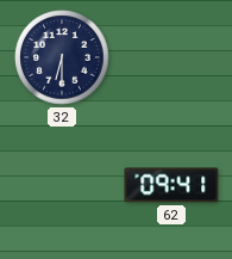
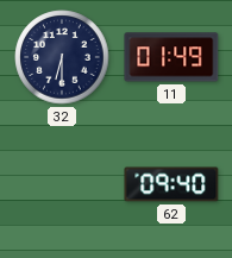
11: none -> 01:49 (171, 57)
62: 09:41 -> 09:40 (171, 184)
